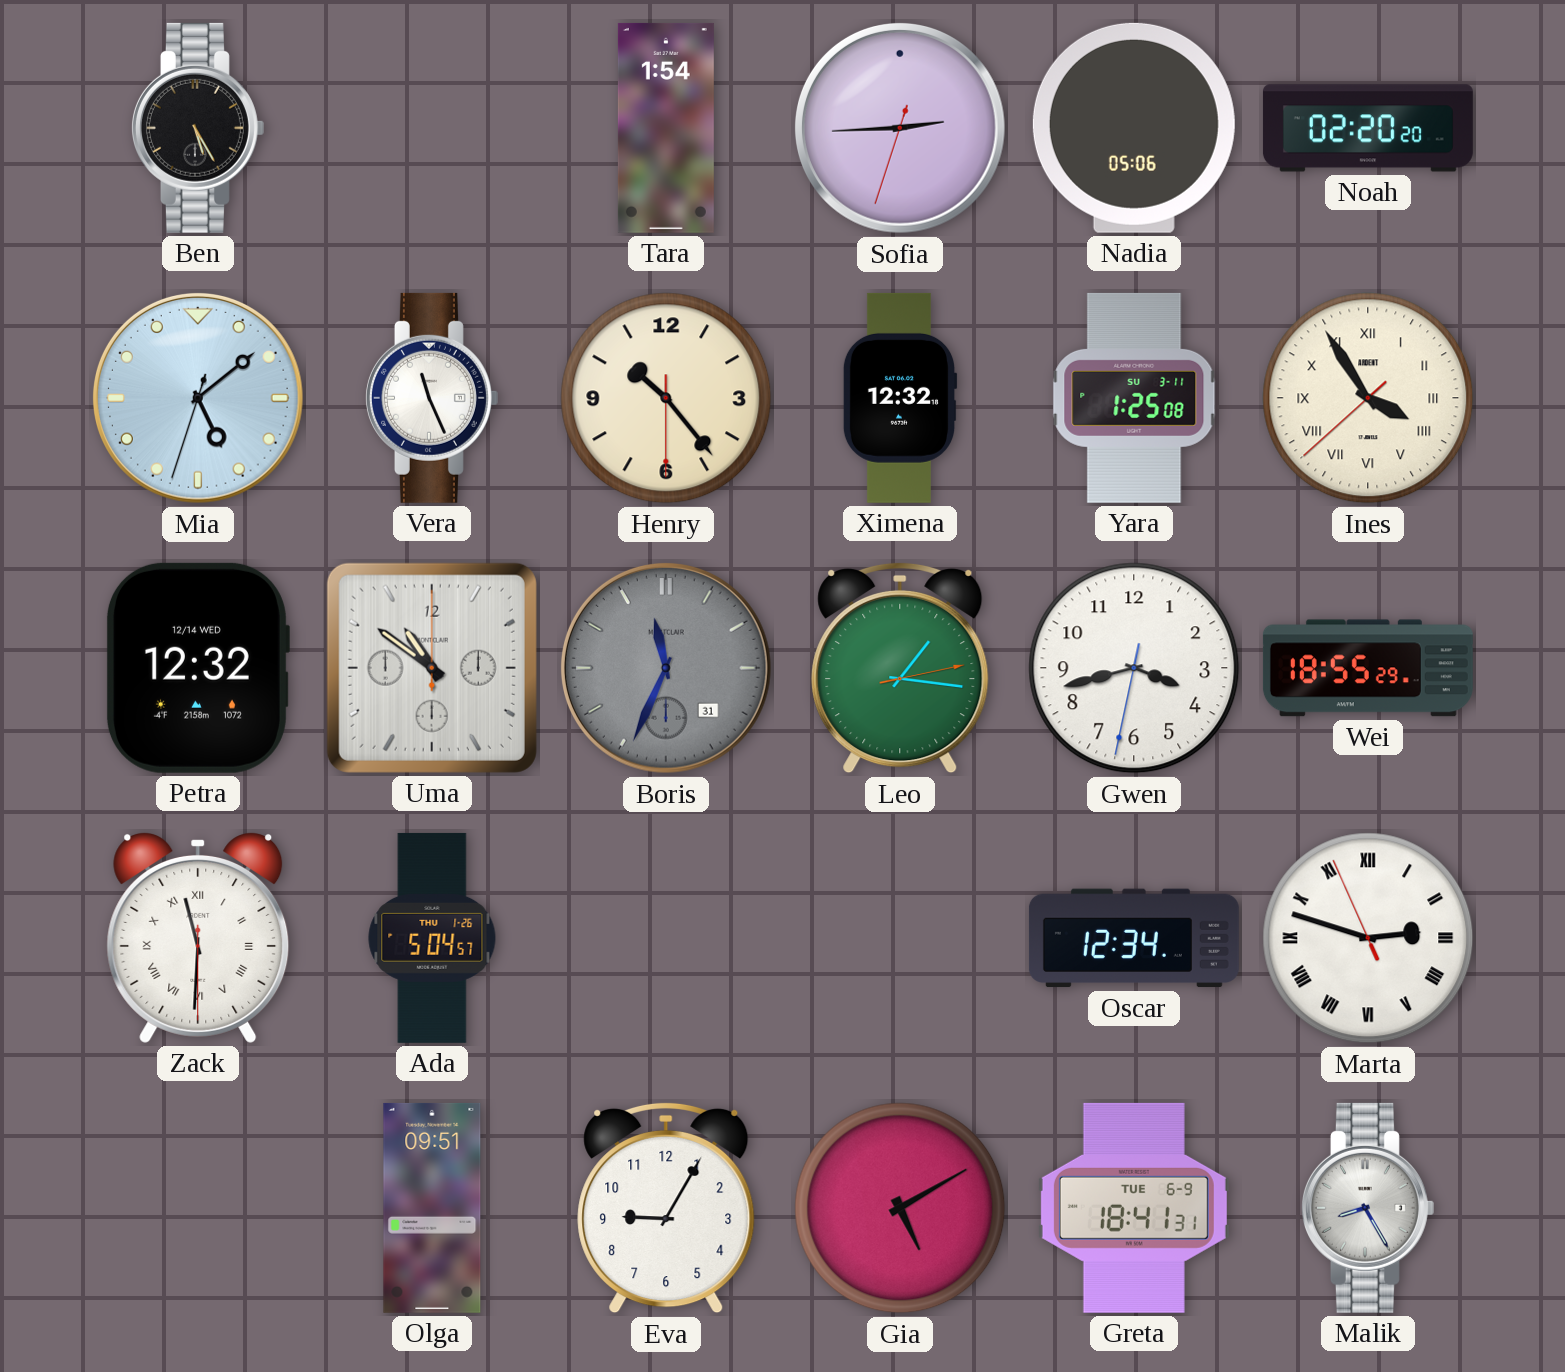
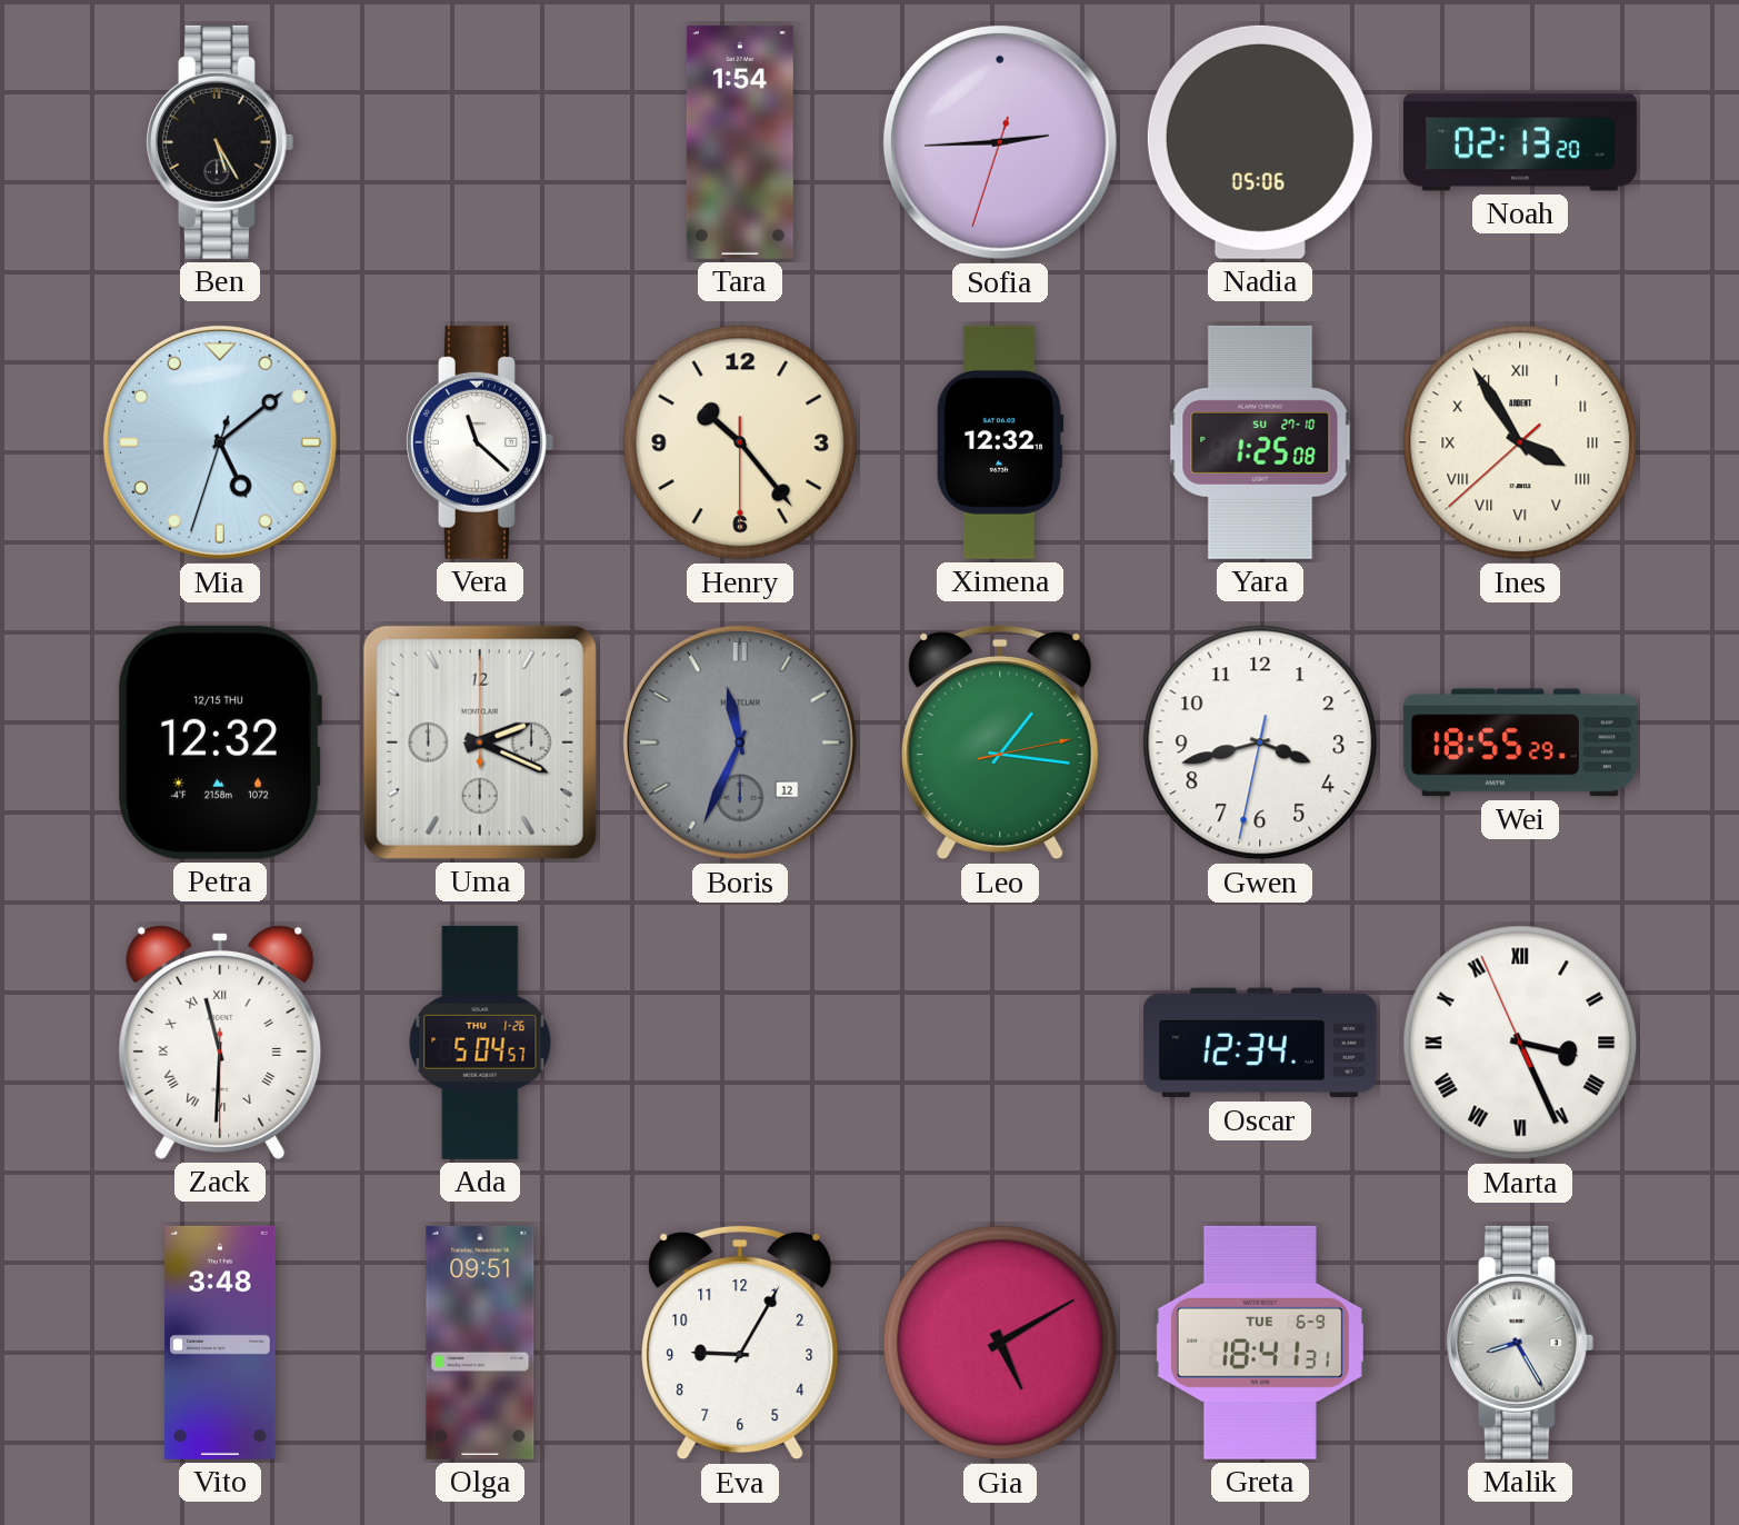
Noah: 02:20 -> 02:13 (1520, 142)
Vera: 11:26 -> 11:22 (479, 442)
Yara date: SU 3-11 -> SU 27-10 (1260, 442)
Petra date: 12/14 WED -> 12/15 THU (219, 742)
Uma: 10:51 -> 2:19 (480, 742)
Boris date: 31 -> 12 (740, 742)
Marta: 2:47 -> 3:25 (1520, 1043)
Vito: none -> 3:48 (220, 1343)
